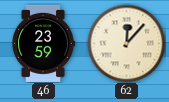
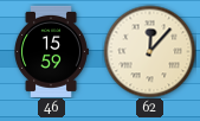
46: 23:59 -> 15:59 (51, 51)
